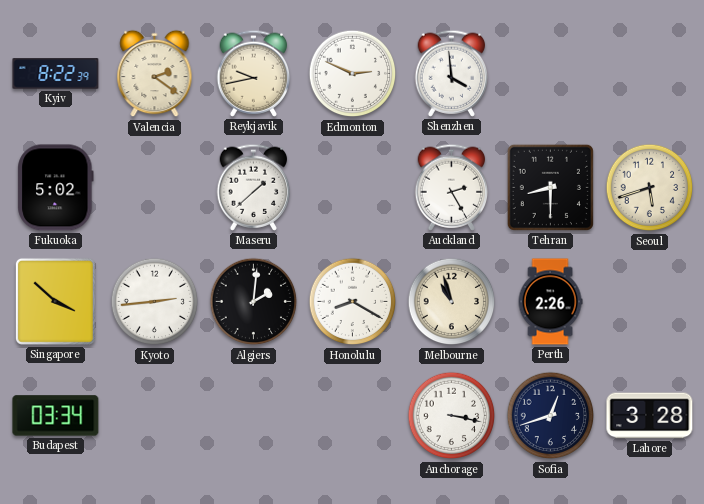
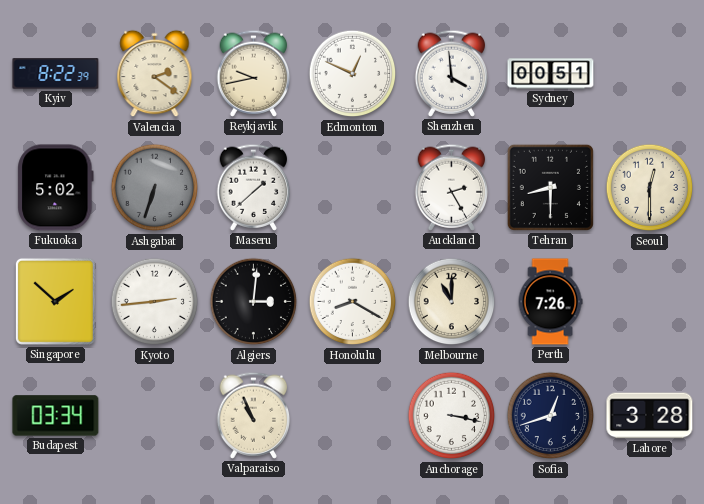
Edmonton: 2:49 -> 12:49 (353, 74)
Sydney: none -> 00:51 (551, 74)
Ashgabat: none -> 6:33 (155, 188)
Seoul: 5:42 -> 12:30 (650, 188)
Singapore: 3:52 -> 1:52 (55, 301)
Algiers: 2:01 -> 3:01 (254, 302)
Melbourne: 10:57 -> 11:00 (452, 302)
Perth: 2:26 -> 7:26 (550, 302)
Valparaiso: none -> 10:56 (254, 415)
